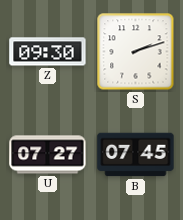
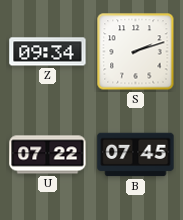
Z: 09:30 -> 09:34 (48, 52)
U: 07:27 -> 07:22 (48, 155)
